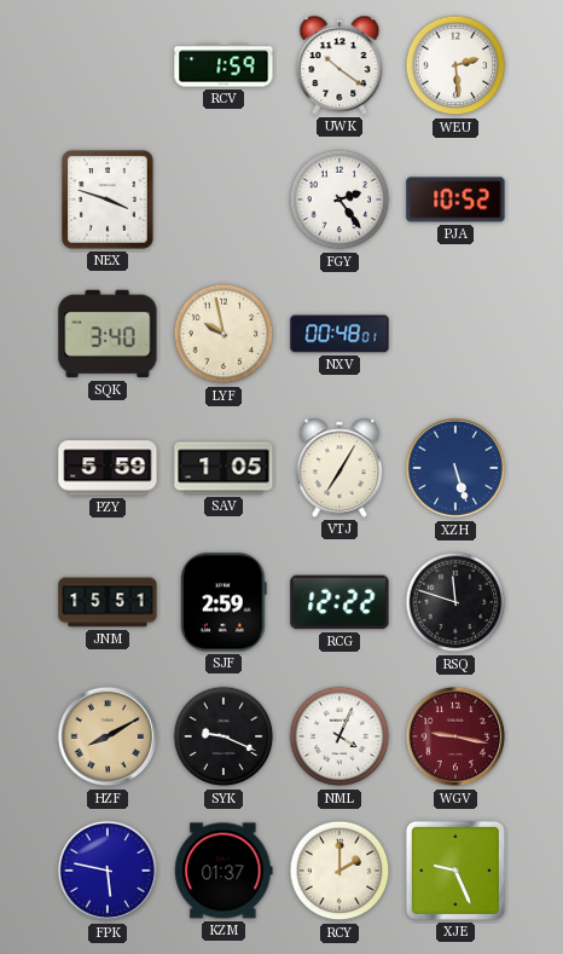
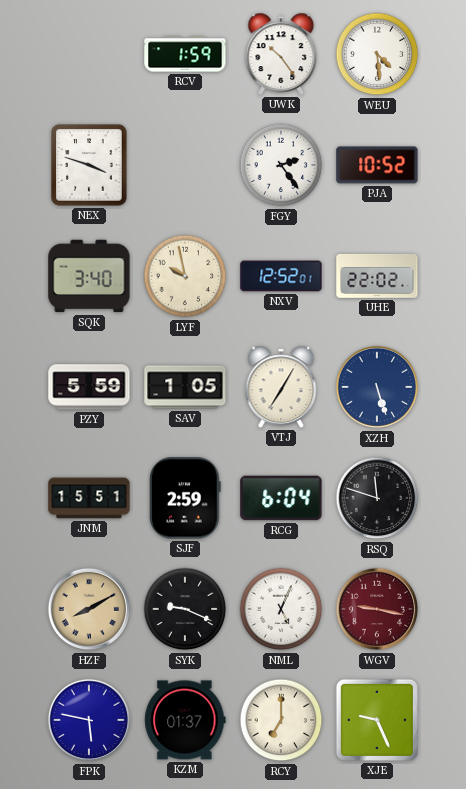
UWK: 10:21 -> 10:24 (281, 54)
WEU: 2:29 -> 4:29 (377, 54)
NXV: 00:48 -> 12:52 (281, 276)
UHE: none -> 22:02 (377, 276)
RCG: 12:22 -> 6:04 (281, 498)
NML: 4:04 -> 5:04 (281, 609)
RCY: 2:00 -> 7:00 (281, 720)
